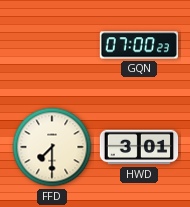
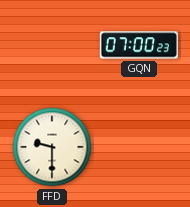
FFD: 7:30 -> 9:30 (52, 147)
HWD: 3:01 -> none (139, 147)
